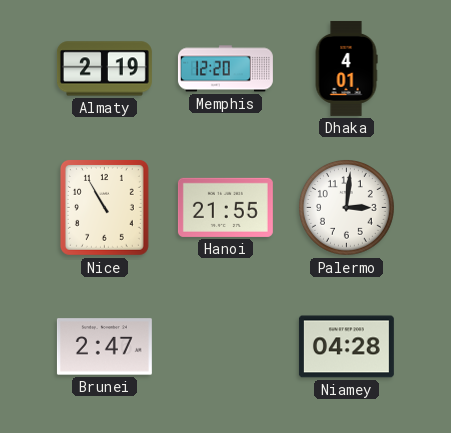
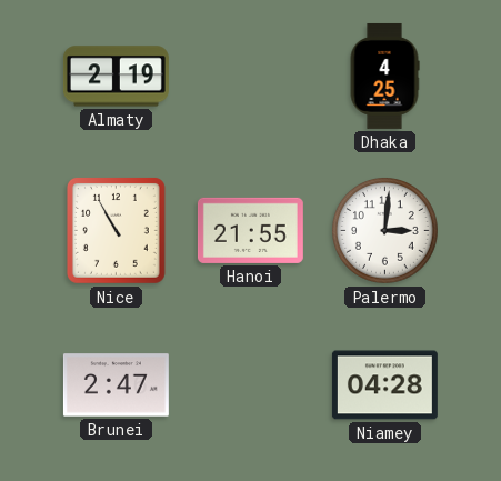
Memphis: 12:20 -> none (225, 69)
Dhaka: 4:01 -> 4:25 (384, 76)
